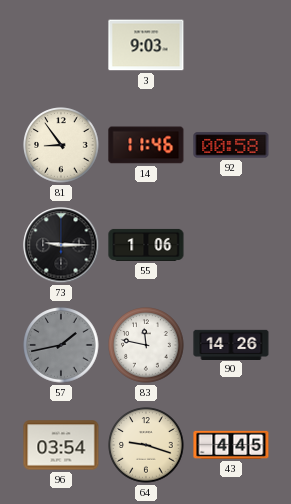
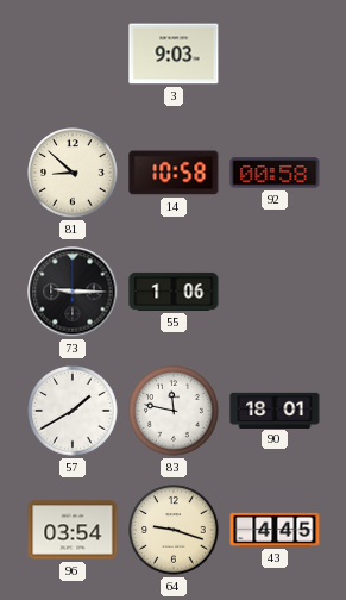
81: 8:54 -> 8:52 (73, 173)
14: 11:46 -> 10:58 (174, 173)
57: 1:43 -> 1:40 (73, 411)
57 dial: grey -> white (73, 411)
90: 14:26 -> 18:01 (275, 410)
